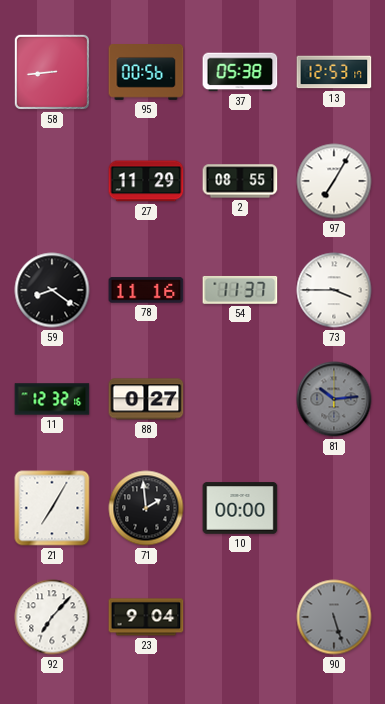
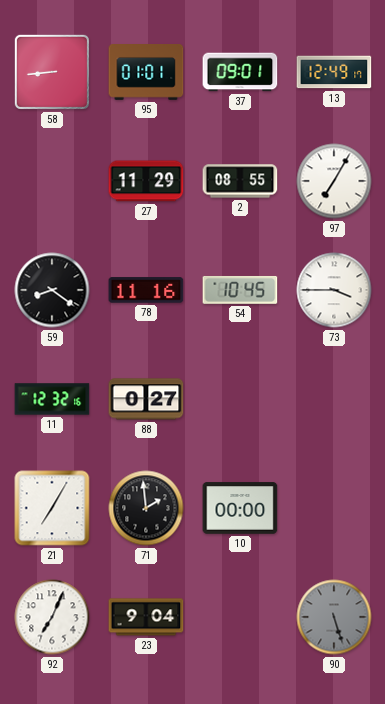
95: 00:56 -> 01:01 (146, 73)
37: 05:38 -> 09:01 (240, 72)
13: 12:53 -> 12:49 (334, 72)
54: 11:37 -> 10:45 (240, 290)
81: 10:14 -> none (334, 399)
92: 7:07 -> 7:04 (52, 617)
